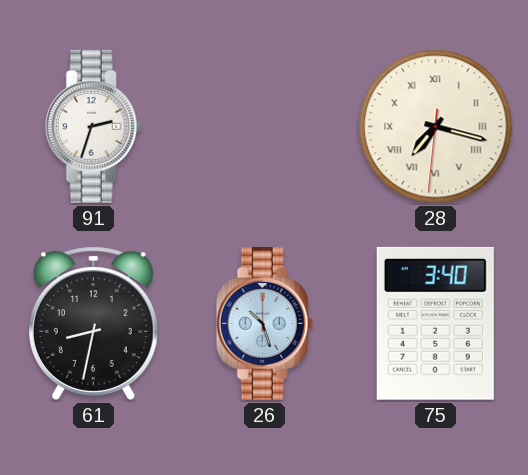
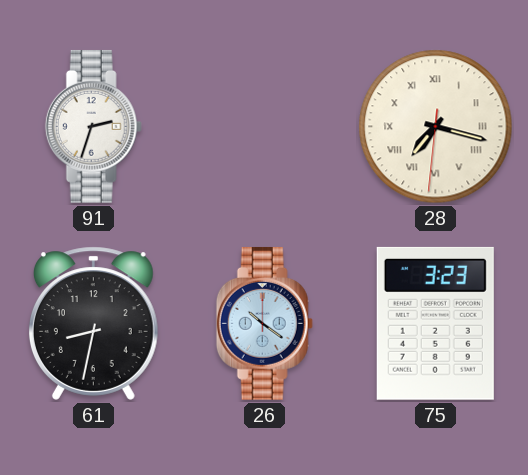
26: 10:27 -> 10:21 (264, 323)
75: 3:40 -> 3:23 (435, 323)
